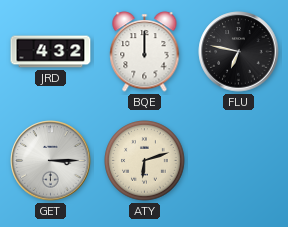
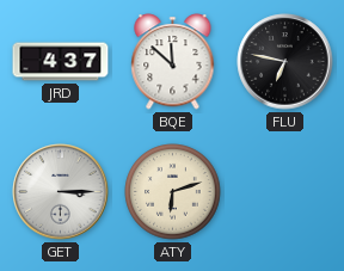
JRD: 4:32 -> 4:37 (61, 62)
BQE: 12:00 -> 11:52 (173, 62)
